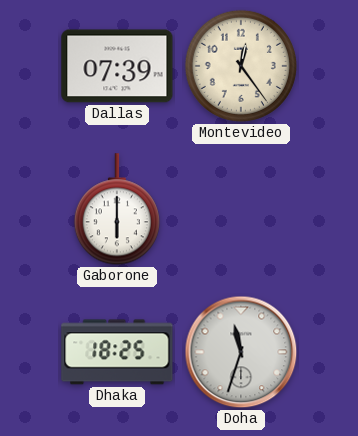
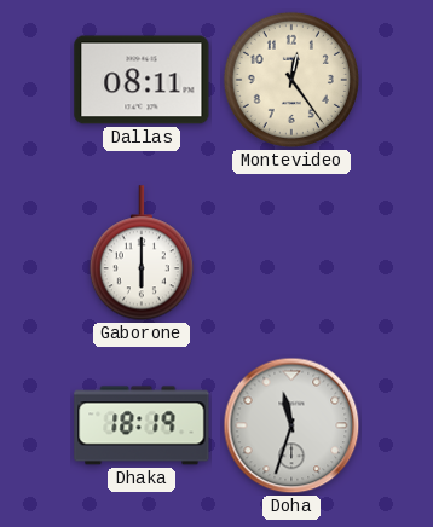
Dallas: 07:39 -> 08:11 (142, 80)
Dhaka: 18:25 -> 18:19 (142, 425)
